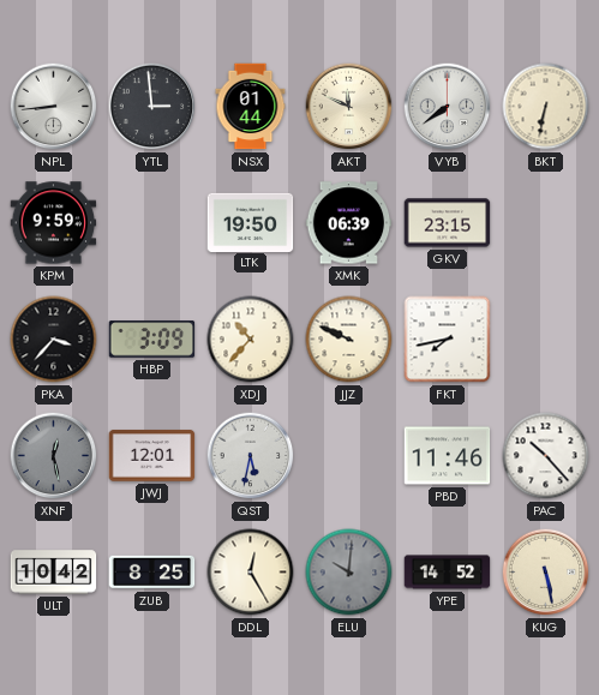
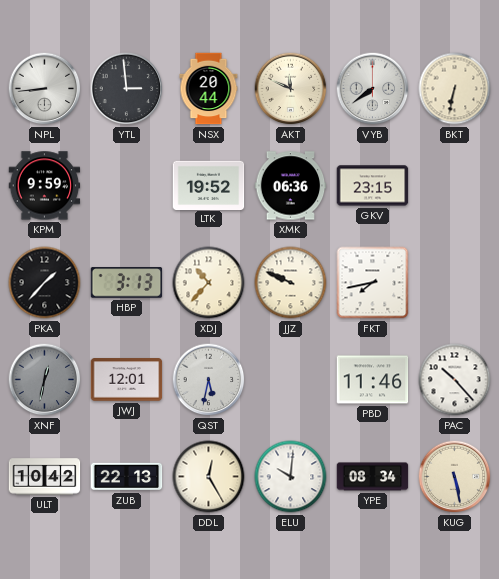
NSX: 01:44 -> 20:44 (209, 89)
LTK: 19:50 -> 19:52 (209, 185)
XMK: 06:39 -> 06:36 (291, 186)
PKA: 3:37 -> 1:37 (45, 283)
HBP: 3:09 -> 3:13 (127, 283)
XNF: 12:28 -> 12:32 (45, 380)
ZUB: 8:25 -> 22:13 (127, 477)
ELU dial: grey -> white (291, 477)
YPE: 14:52 -> 08:34 (373, 477)
